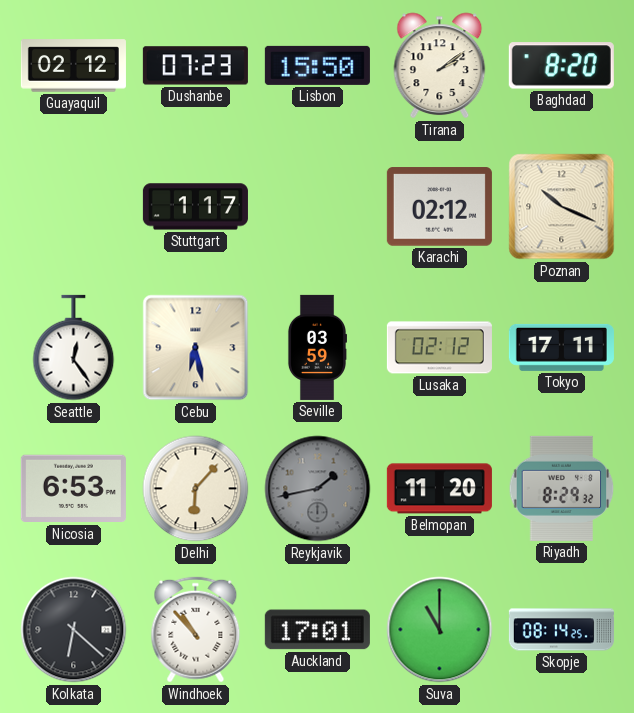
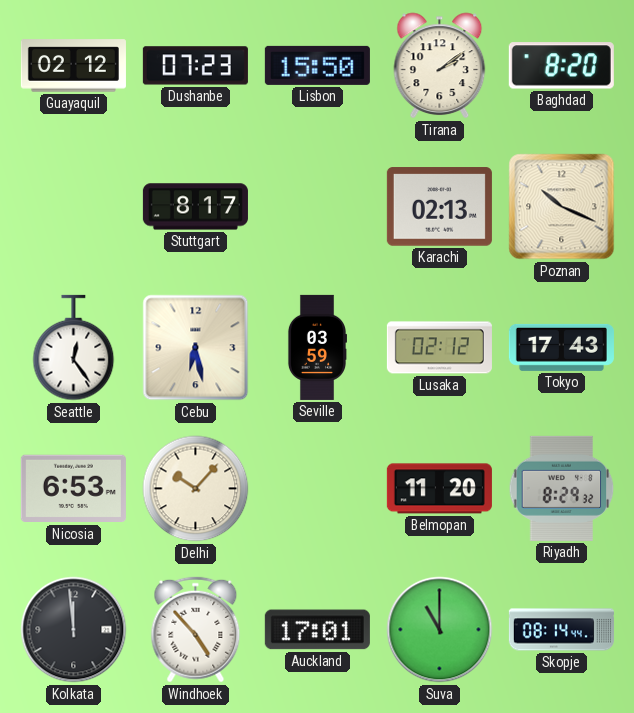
Stuttgart: 1:17 -> 8:17 (195, 207)
Karachi: 02:12 -> 02:13 (439, 207)
Tokyo: 17:11 -> 17:43 (561, 347)
Delhi: 6:07 -> 10:07 (196, 489)
Reykjavik: 1:43 -> none (318, 489)
Kolkata: 6:22 -> 11:59 (74, 630)
Windhoek: 10:53 -> 4:53 (196, 630)
Skopje: 08:14:25 -> 08:14:44 (561, 630)
